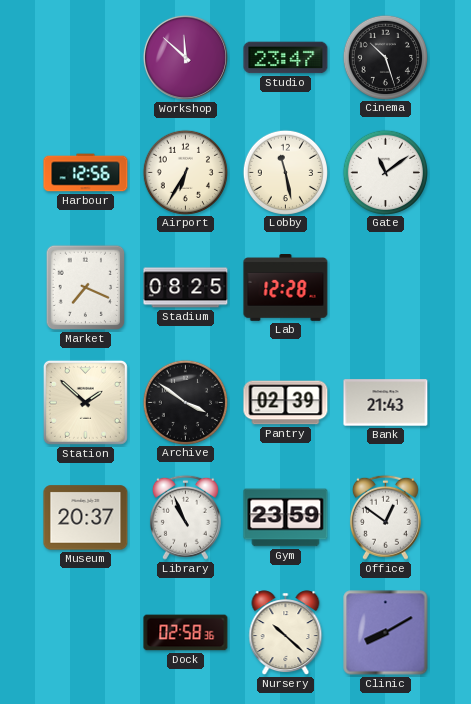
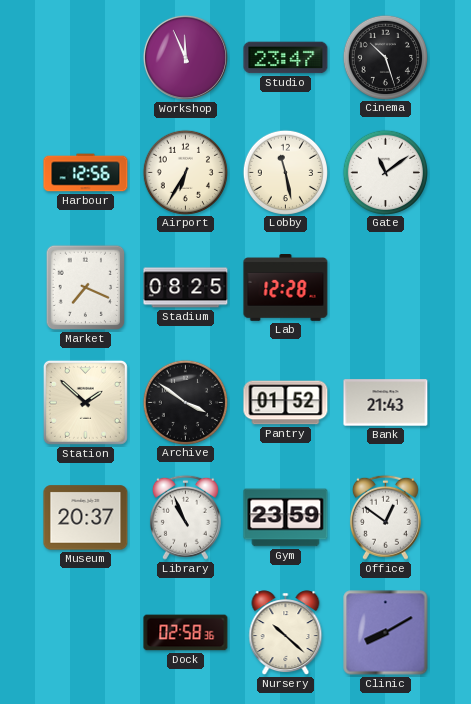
Workshop: 11:52 -> 11:56 (185, 57)
Pantry: 02:39 -> 01:52 (286, 403)
